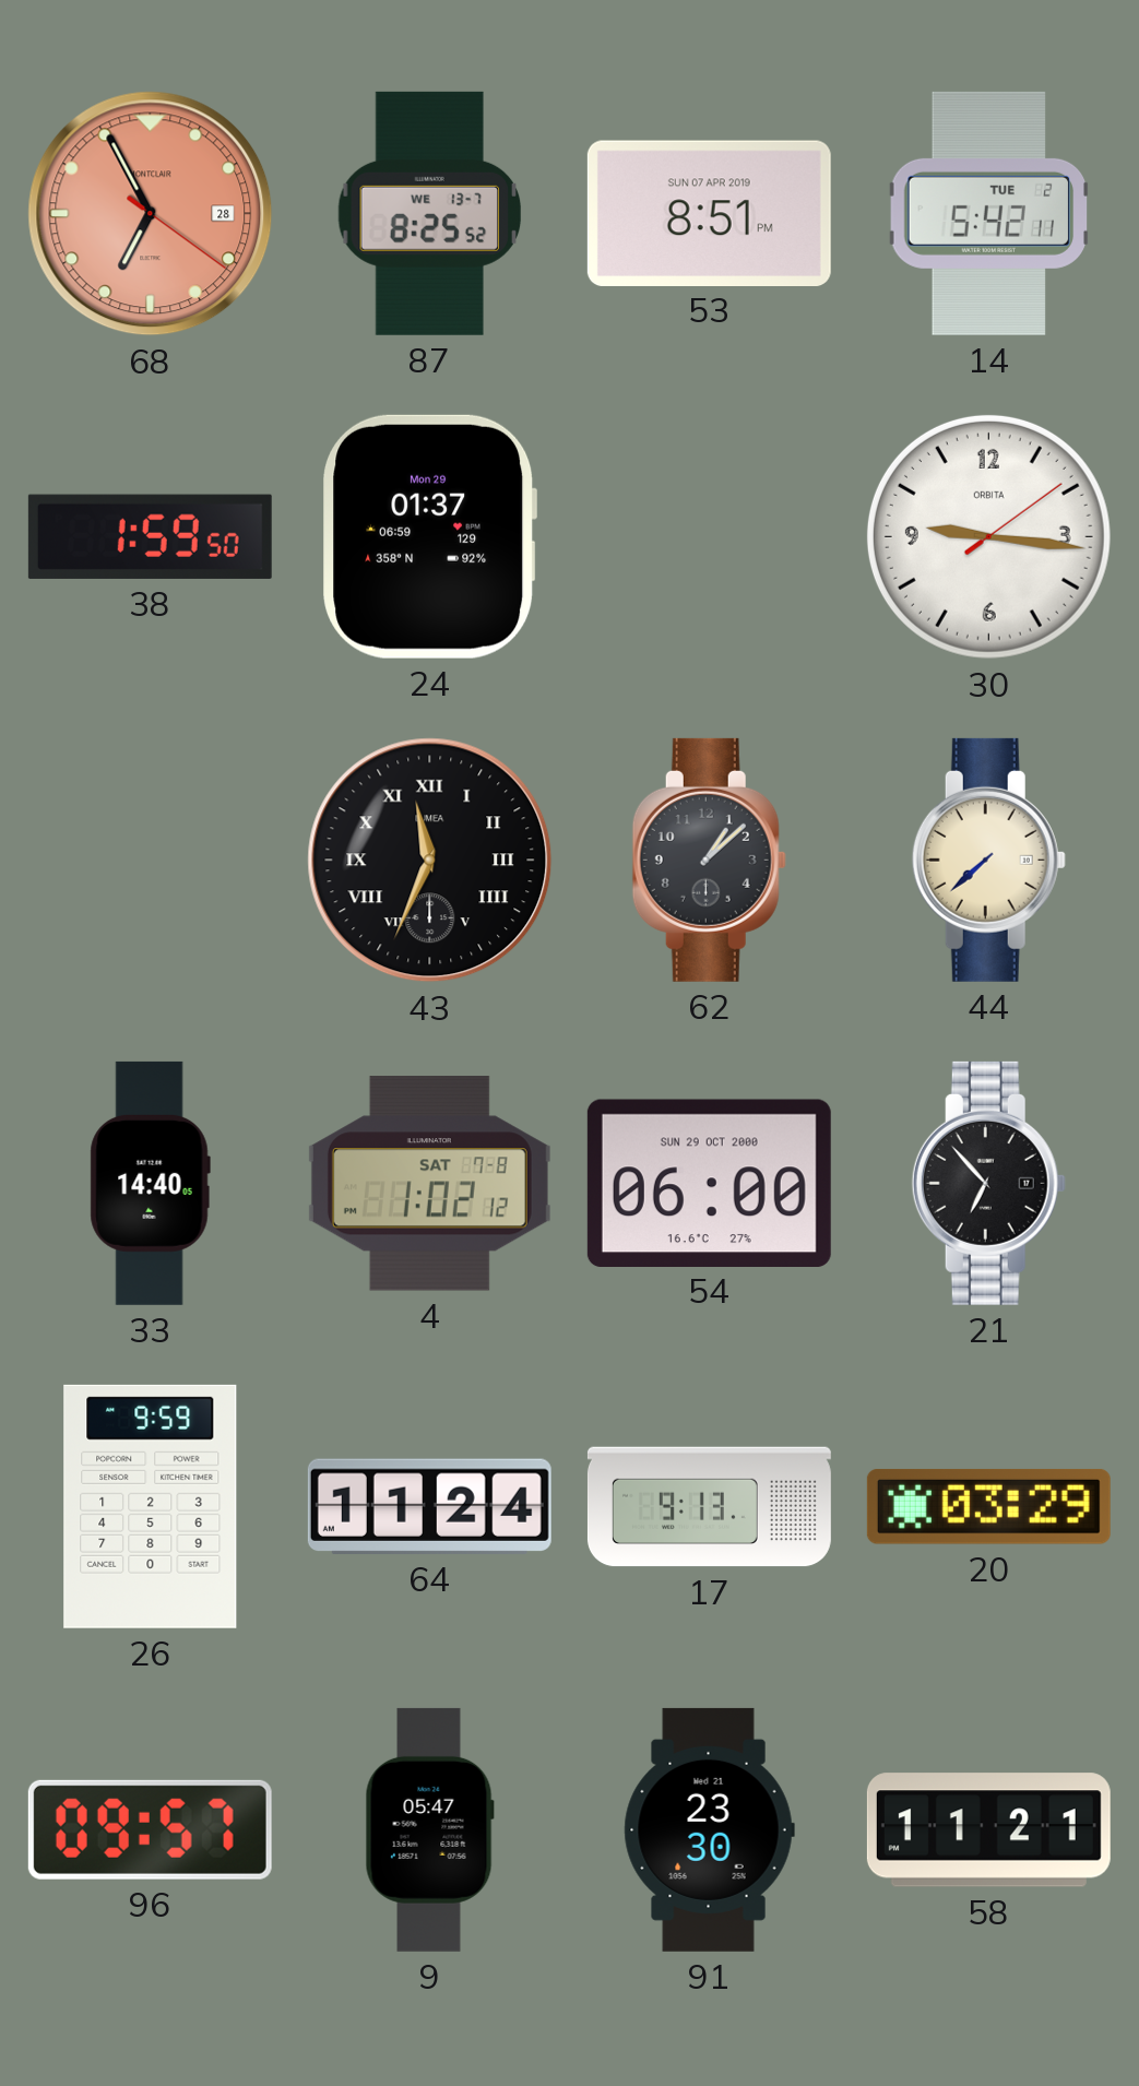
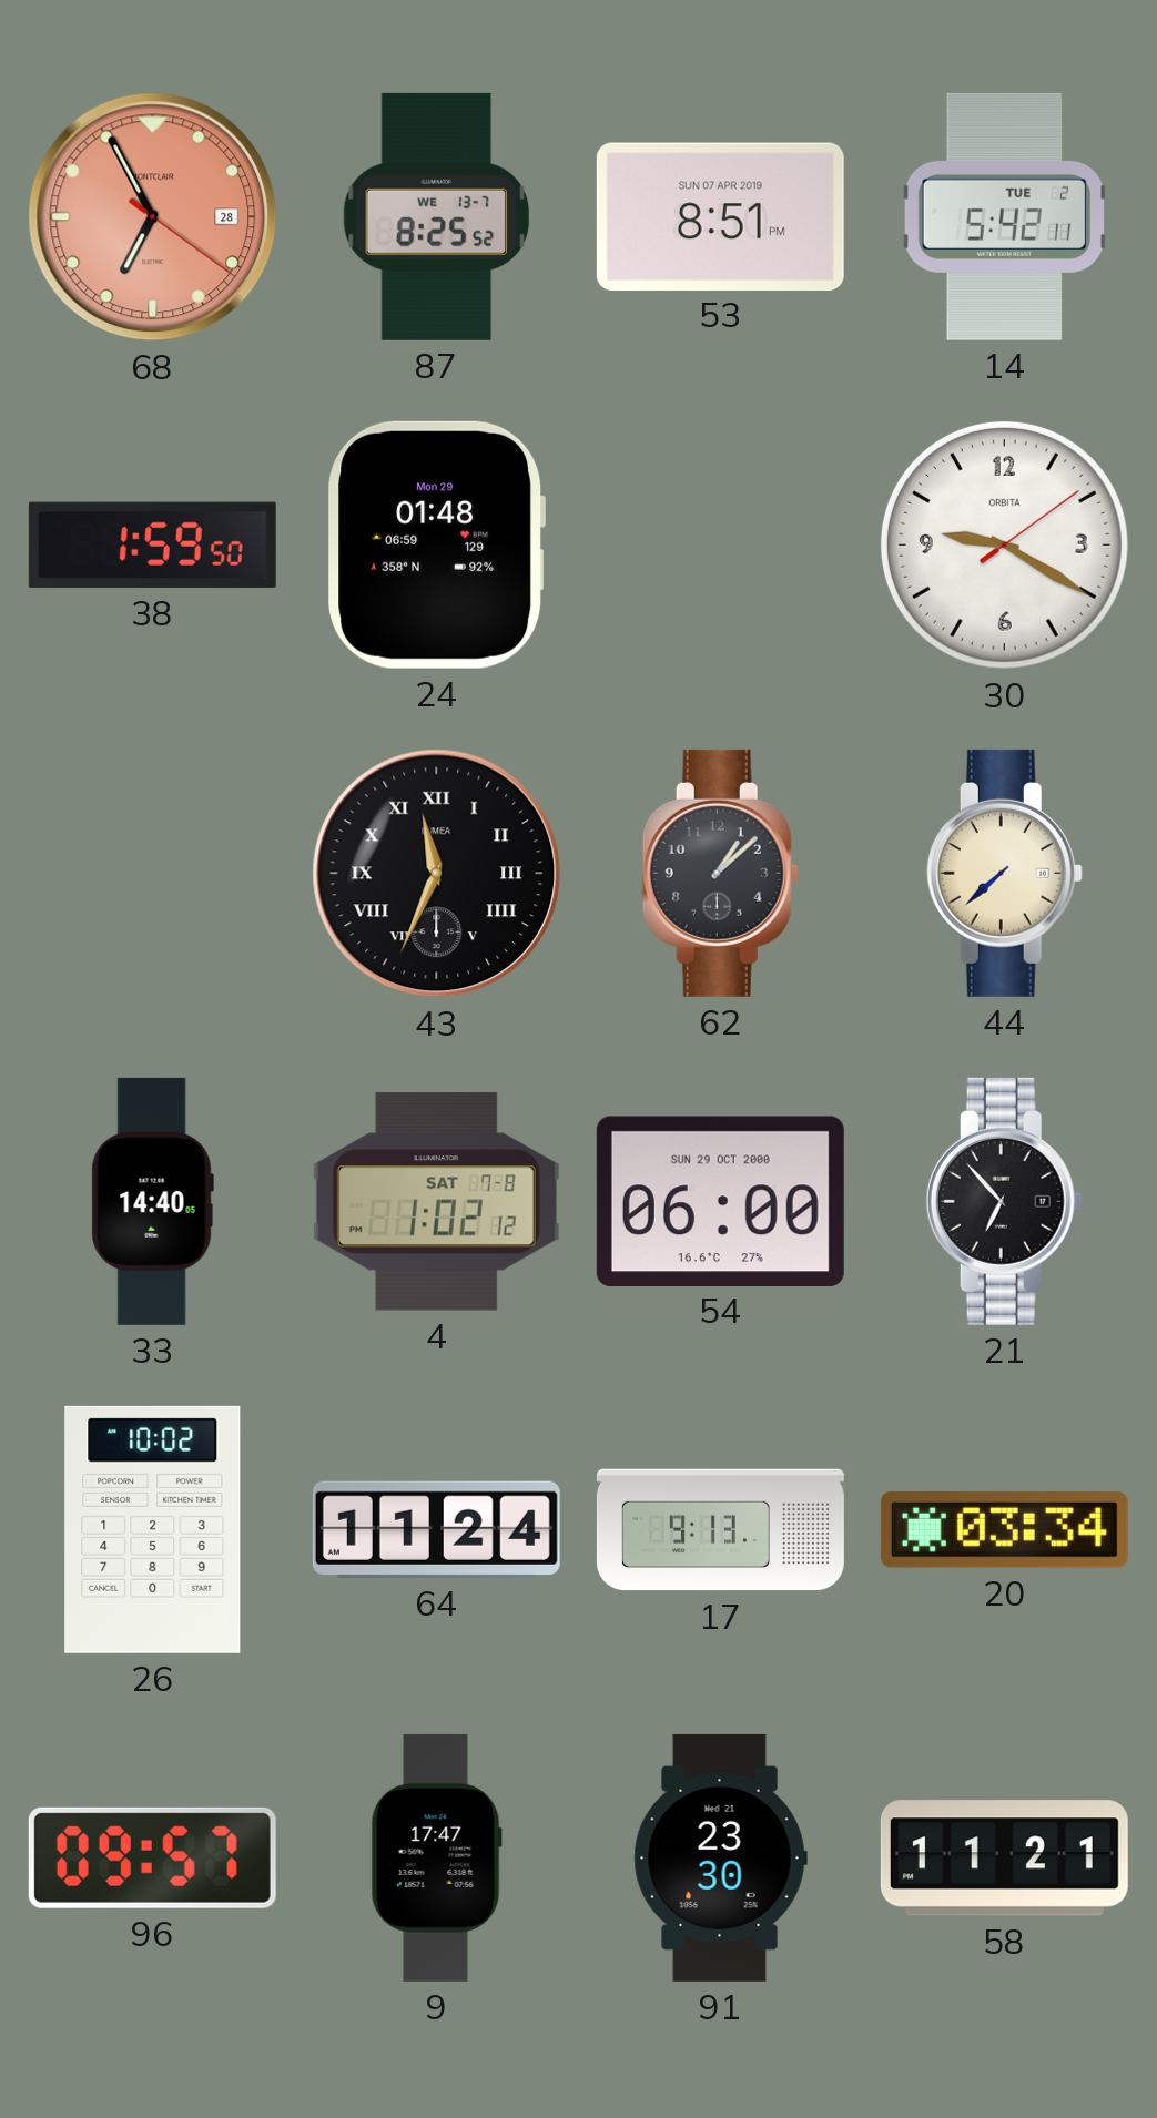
24: 01:37 -> 01:48 (437, 544)
30: 9:16 -> 9:20 (1004, 544)
26: 9:59 -> 10:02 (153, 1529)
20: 03:29 -> 03:34 (1004, 1530)
9: 05:47 -> 17:47 (436, 1857)
